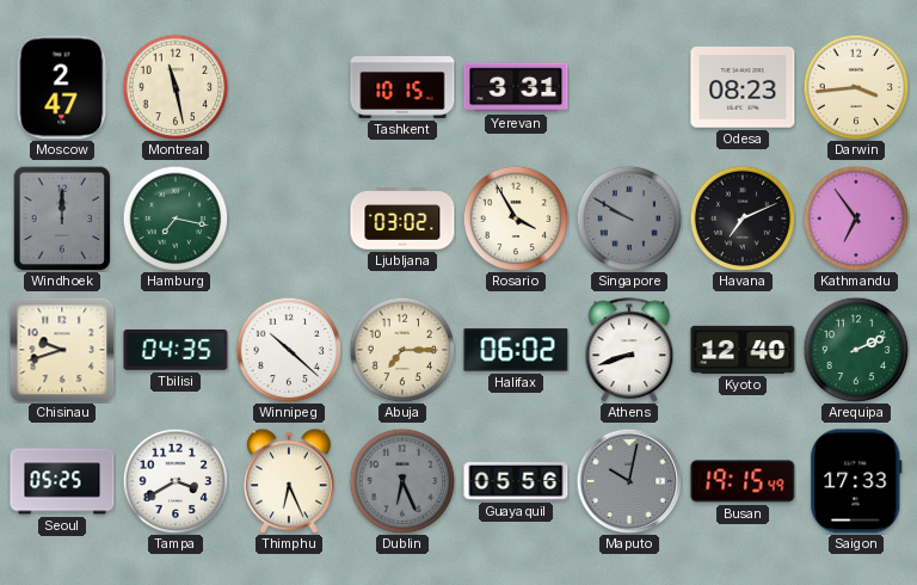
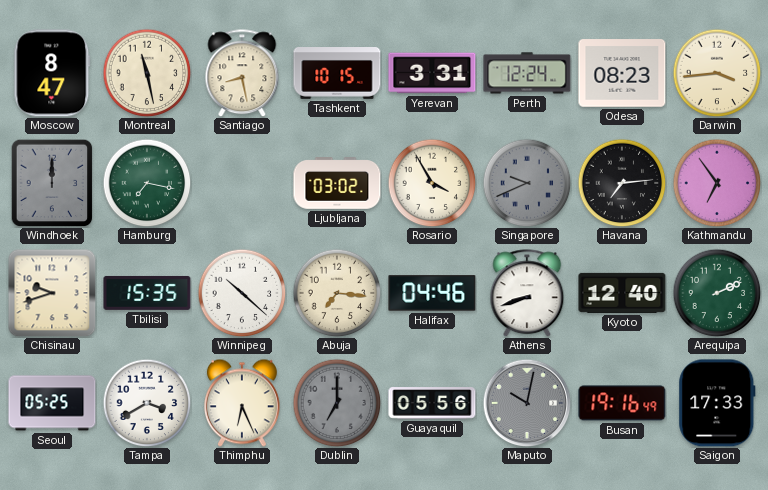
Moscow: 2:47 -> 8:47 (52, 73)
Santiago: none -> 8:28 (242, 73)
Perth: none -> 12:24 (527, 73)
Singapore: 9:50 -> 9:41 (527, 183)
Havana: 7:11 -> 7:14 (622, 183)
Tbilisi: 04:35 -> 15:35 (147, 293)
Abuja: 7:15 -> 7:16 (337, 293)
Halifax: 06:02 -> 04:46 (432, 293)
Dublin: 6:26 -> 7:00 (337, 403)
Busan: 19:15 -> 19:16 (622, 403)
